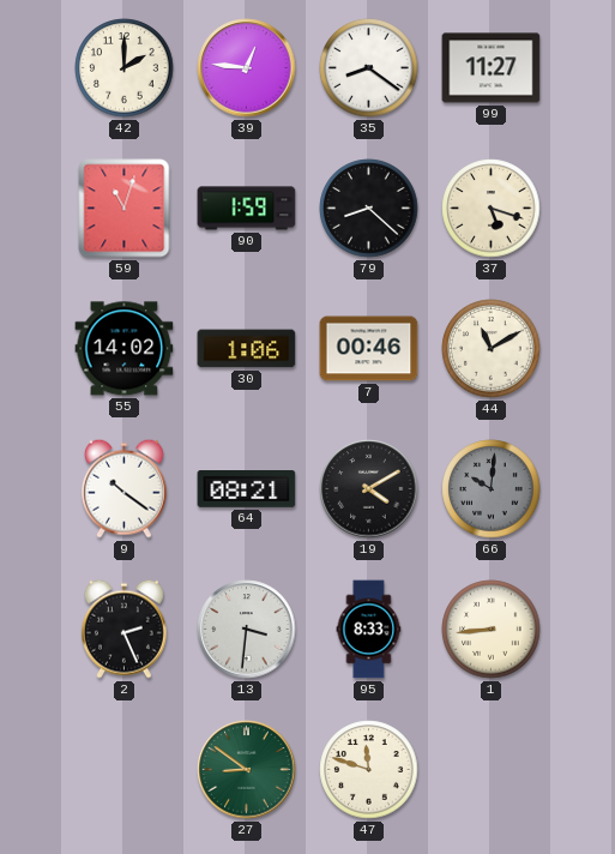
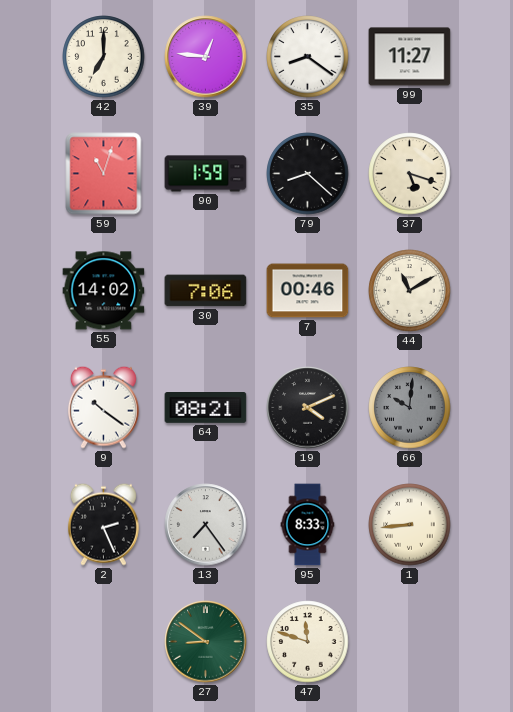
42: 2:00 -> 7:00 (104, 57)
30: 1:06 -> 7:06 (206, 291)
19: 4:10 -> 4:11 (308, 408)
13: 3:31 -> 7:24 (206, 525)
